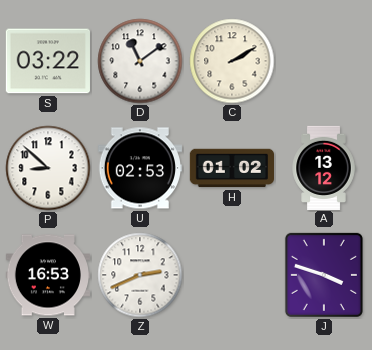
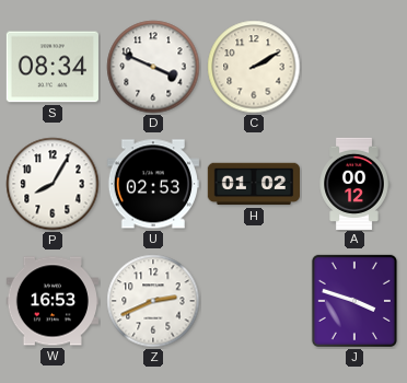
S: 03:22 -> 08:34 (53, 67)
D: 11:09 -> 3:49 (153, 67)
P: 8:52 -> 8:05 (53, 184)
A: 13:12 -> 00:12 (354, 183)
